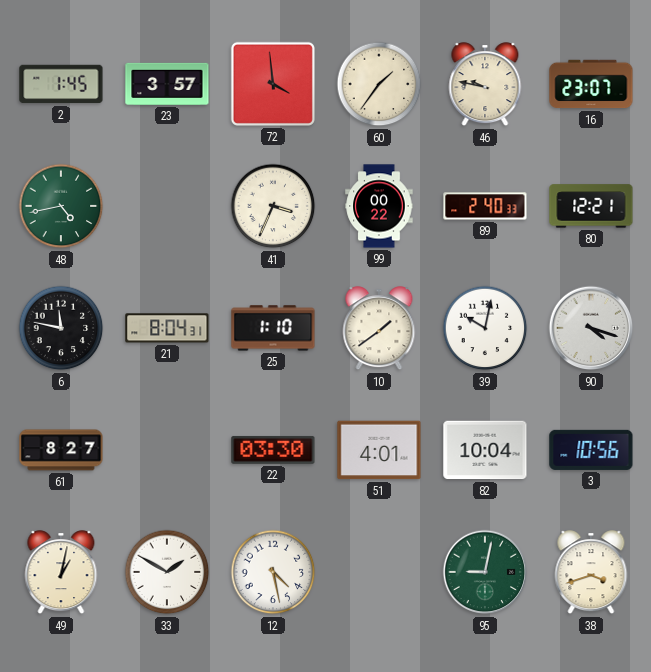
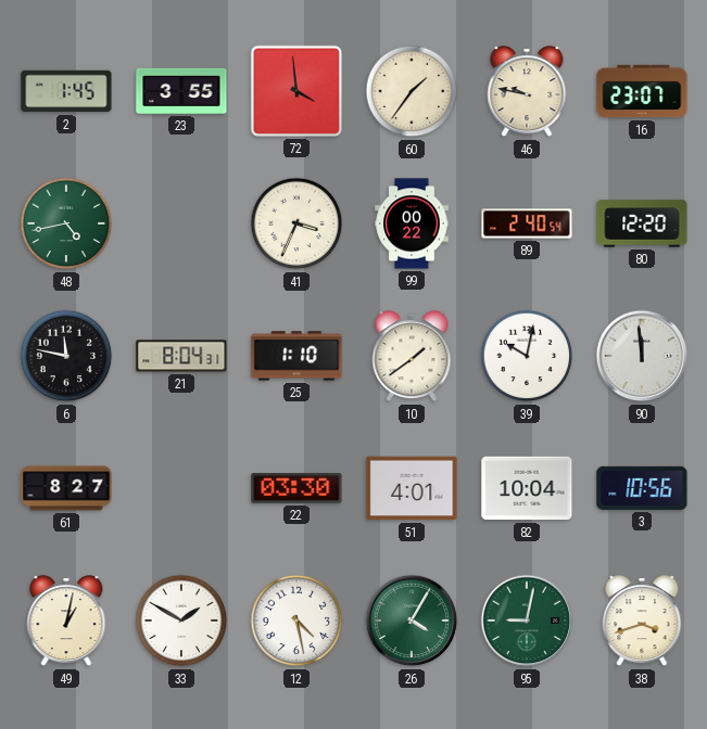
23: 3:57 -> 3:55 (181, 91)
89: 2:40:33 -> 2:40:54 (527, 223)
80: 12:21 -> 12:20 (642, 223)
90: 4:18 -> 11:59 (642, 356)
26: none -> 4:05 (412, 621)
